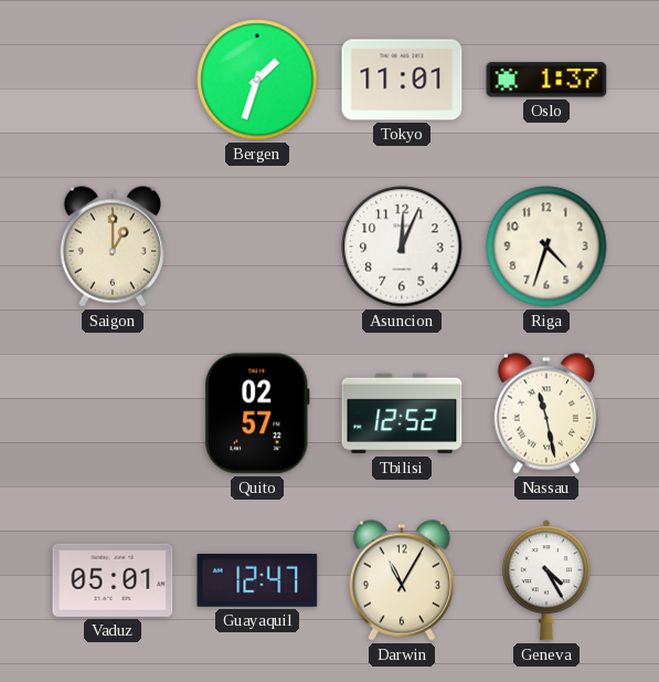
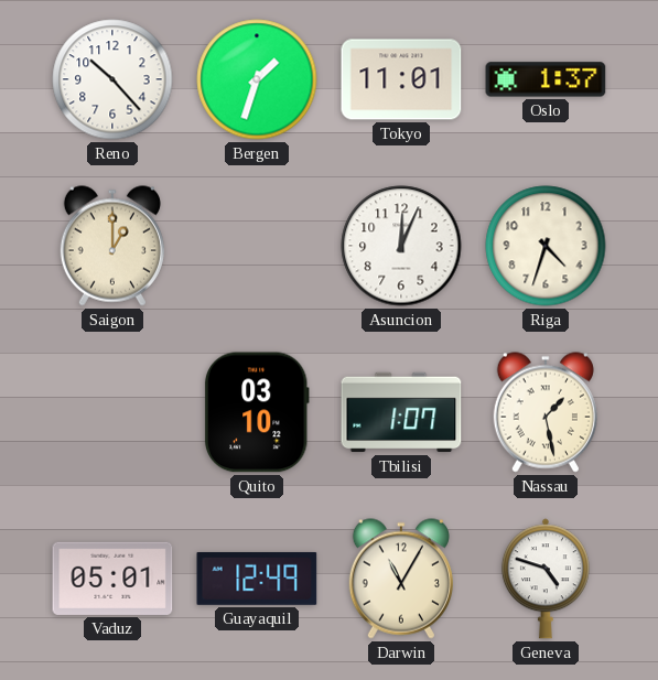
Reno: none -> 10:23 (112, 79)
Quito: 02:57 -> 03:10 (257, 412)
Tbilisi: 12:52 -> 1:07 (401, 412)
Nassau: 11:28 -> 1:28 (546, 412)
Guayaquil: 12:47 -> 12:49 (257, 579)
Geneva: 4:25 -> 4:48 (546, 579)
